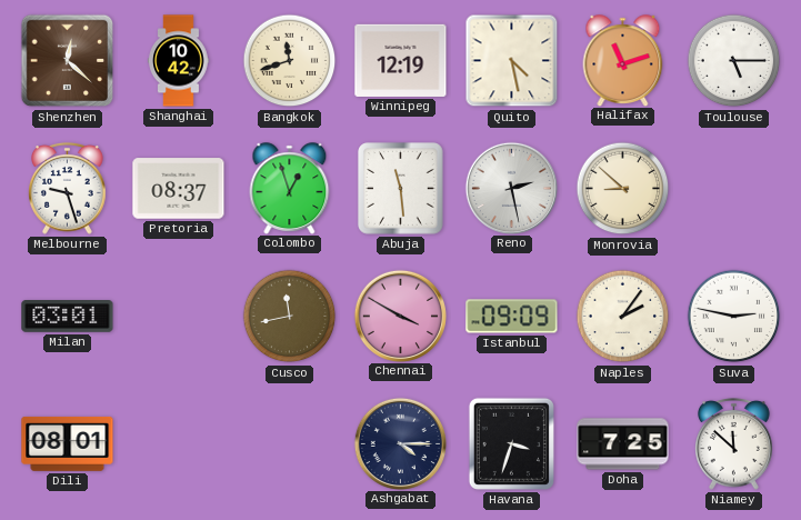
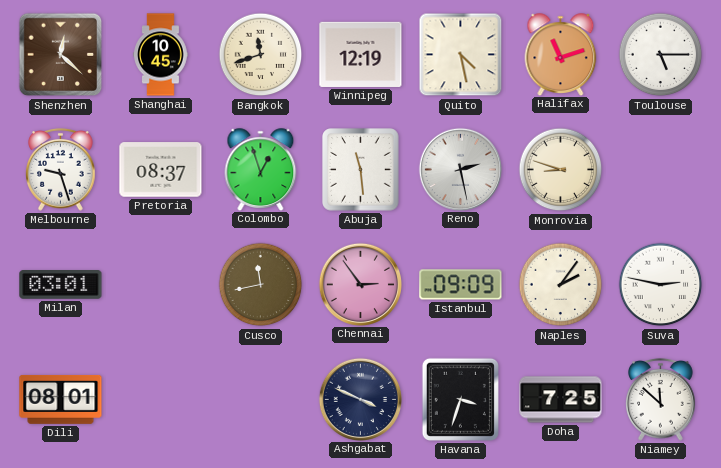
Shanghai: 10:42 -> 10:45 (161, 55)
Monrovia: 8:52 -> 8:48 (561, 170)
Chennai: 3:50 -> 2:54 (360, 284)
Ashgabat: 4:15 -> 3:49 (360, 399)
